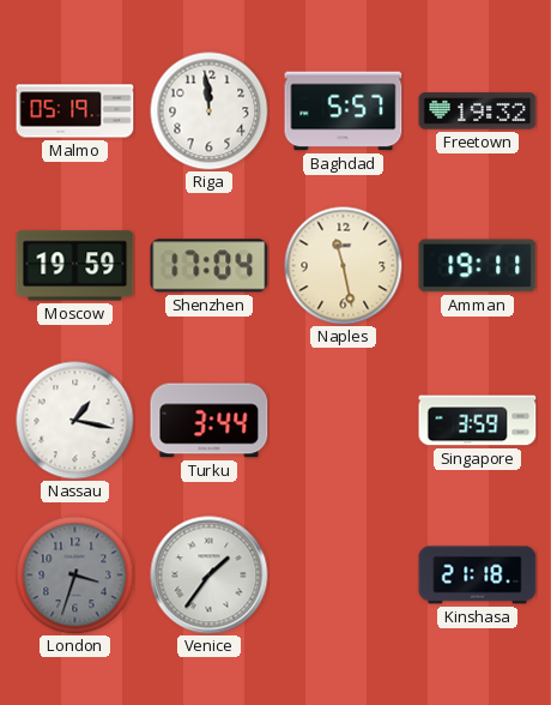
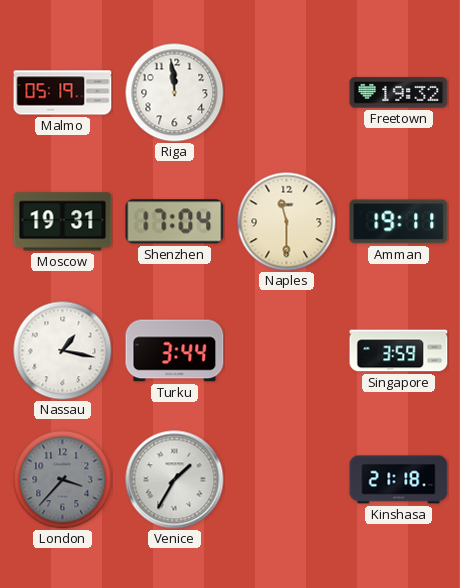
Baghdad: 5:57 -> none (344, 112)
Moscow: 19:59 -> 19:31 (63, 222)
Naples: 11:28 -> 11:30 (287, 222)
London: 3:33 -> 3:37 (63, 480)
Venice: 1:36 -> 1:35 (175, 480)
